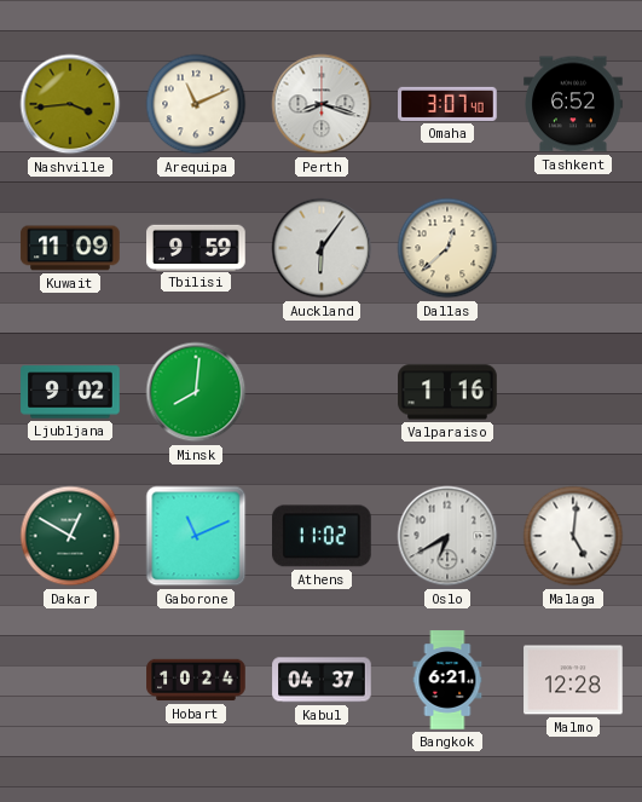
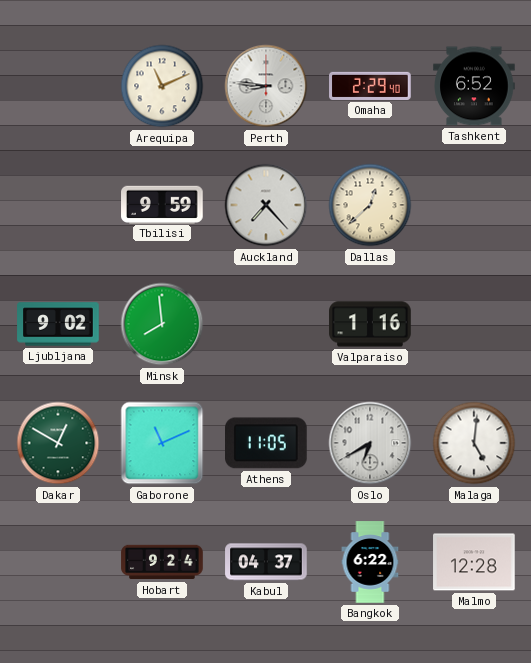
Nashville: 3:44 -> none (70, 104)
Perth: 8:18 -> 8:46 (266, 86)
Omaha: 3:07 -> 2:29 (370, 86)
Kuwait: 11:09 -> none (70, 248)
Auckland: 6:06 -> 7:23 (266, 205)
Minsk: 8:01 -> 7:59 (162, 324)
Athens: 11:02 -> 11:05 (267, 443)
Hobart: 10:24 -> 9:24 (162, 562)
Bangkok: 6:21 -> 6:22 (370, 562)
